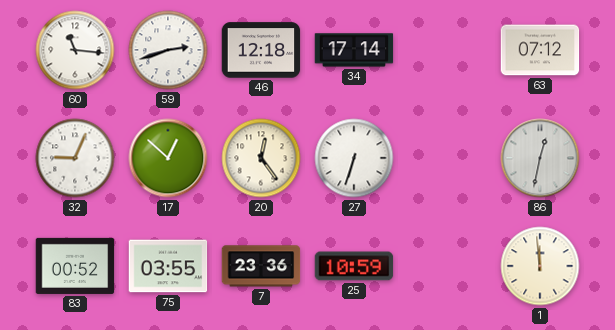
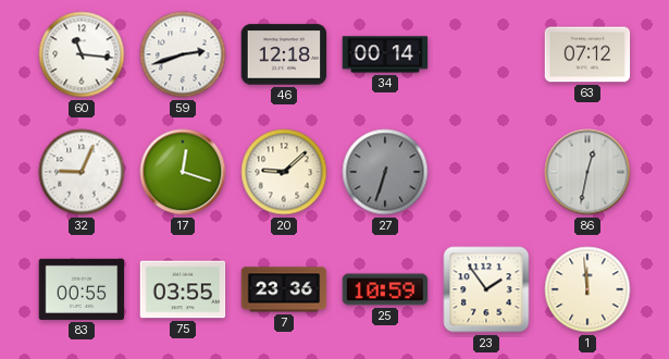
34: 17:14 -> 00:14 (385, 54)
17: 12:52 -> 12:18 (183, 172)
20: 12:24 -> 9:08 (284, 172)
27 dial: white -> grey (385, 172)
83: 00:52 -> 00:55 (82, 289)
23: none -> 1:54 (486, 289)
